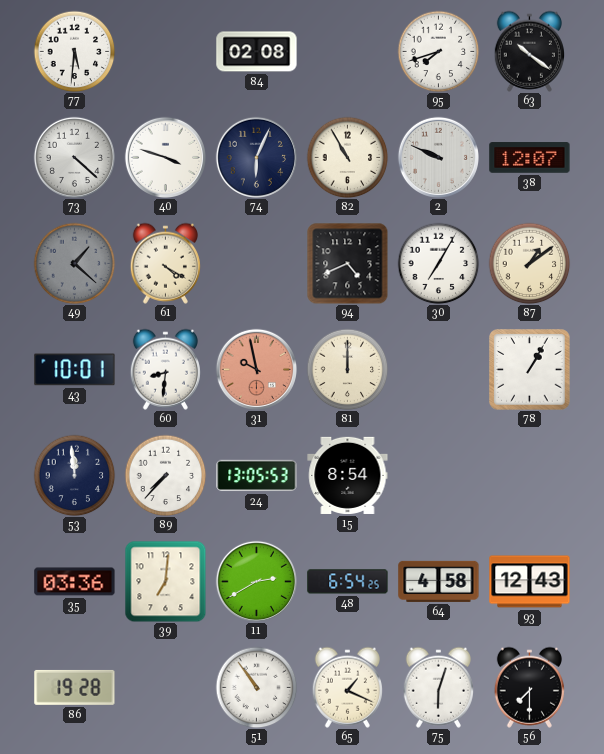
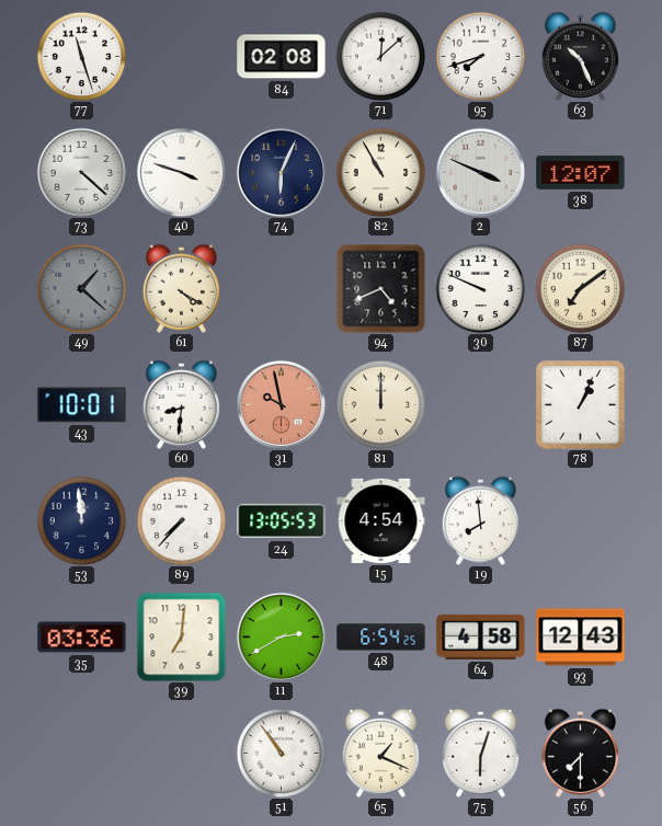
77: 5:31 -> 11:27 (81, 56)
71: none -> 12:08 (380, 56)
63: 10:21 -> 10:26 (580, 56)
2: 9:49 -> 3:49 (480, 172)
30: 7:05 -> 9:49 (480, 288)
87: 1:09 -> 7:09 (580, 288)
78: 1:05 -> 1:04 (581, 405)
15: 8:54 -> 4:54 (381, 520)
19: none -> 7:59 (480, 520)
86: 19:28 -> none (75, 687)
